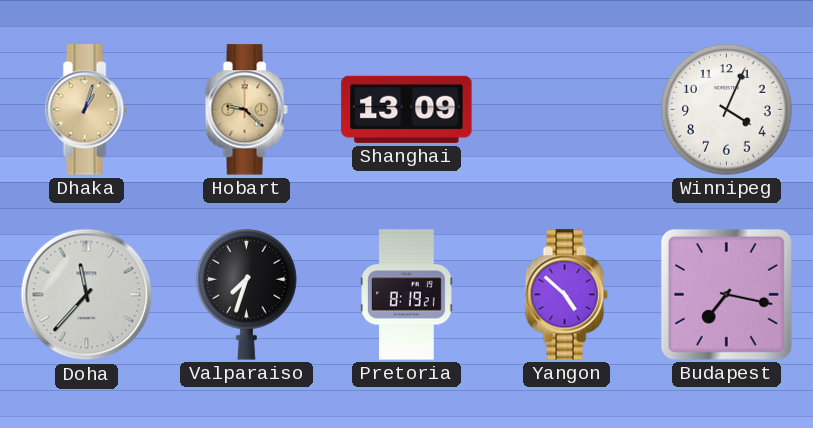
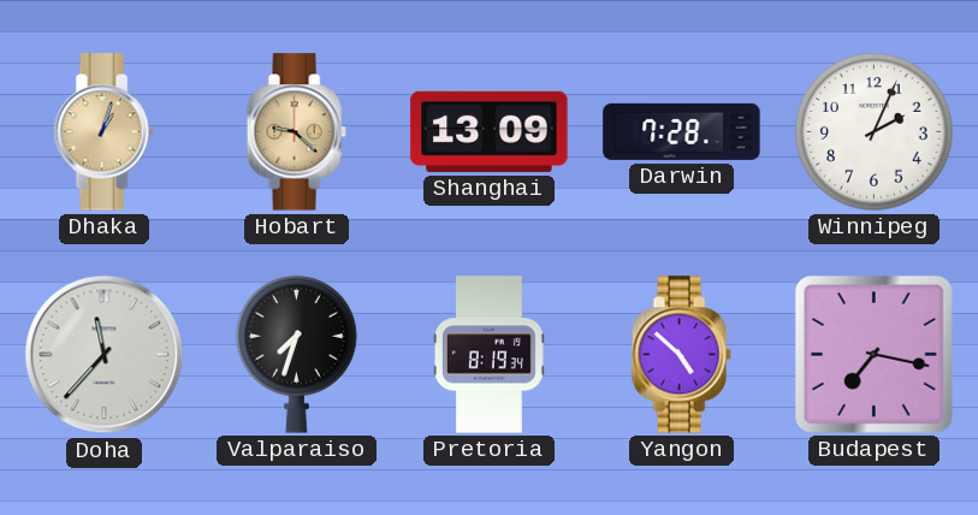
Darwin: none -> 7:28 (682, 131)
Winnipeg: 4:04 -> 2:04 (875, 132)
Pretoria: 8:19:21 -> 8:19:34 (488, 355)
